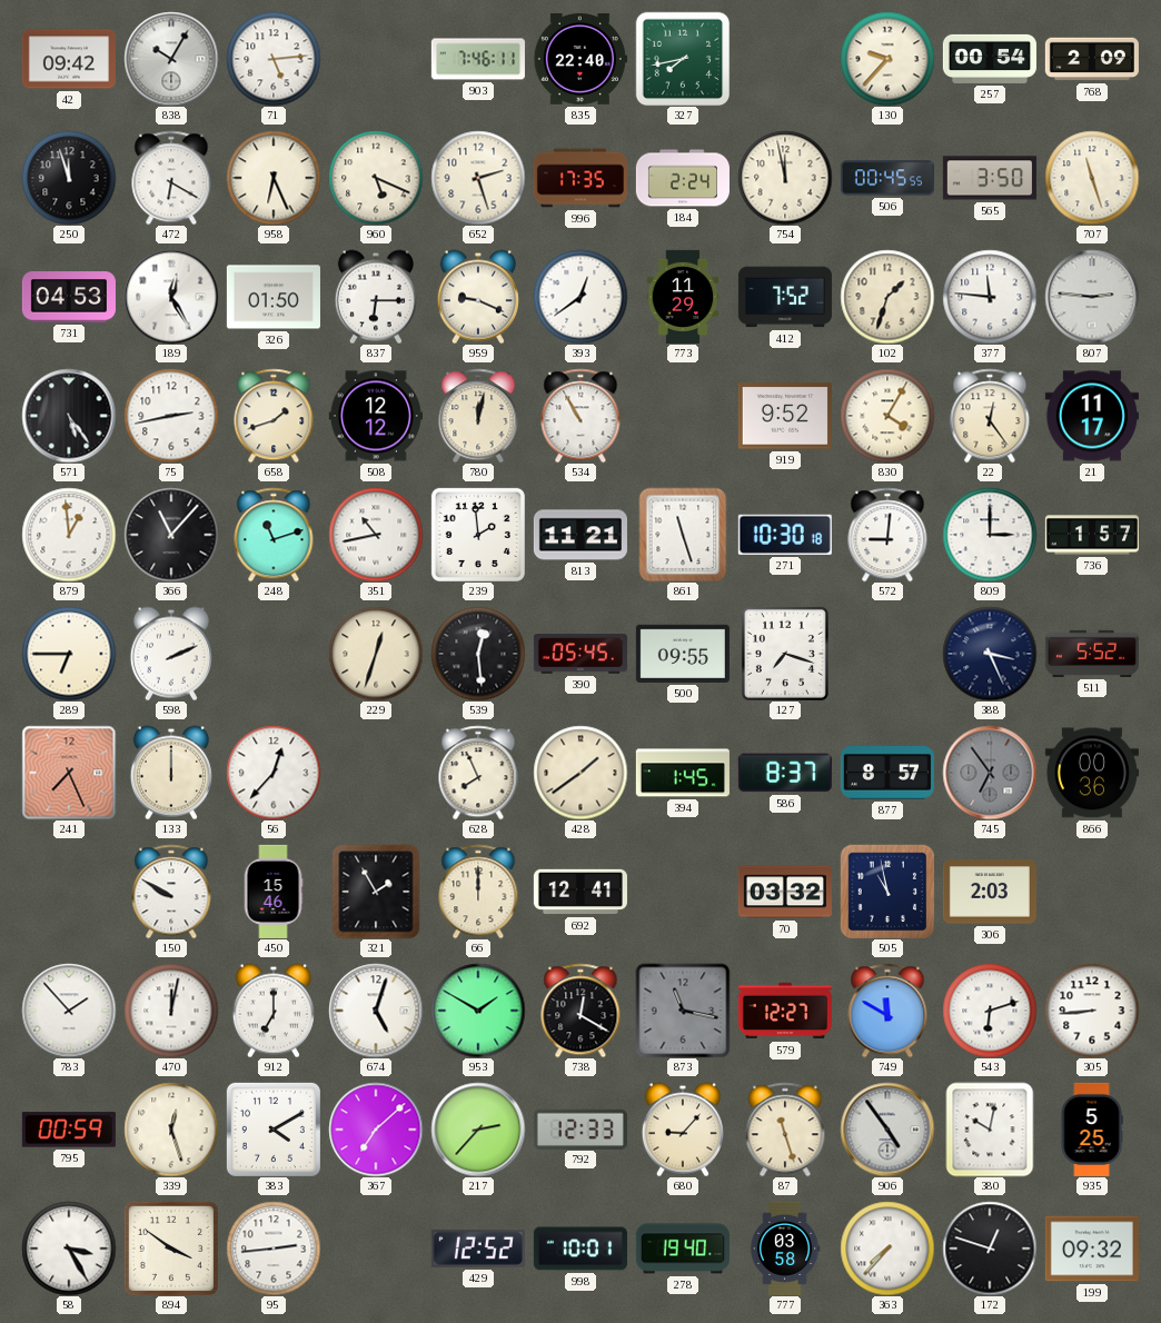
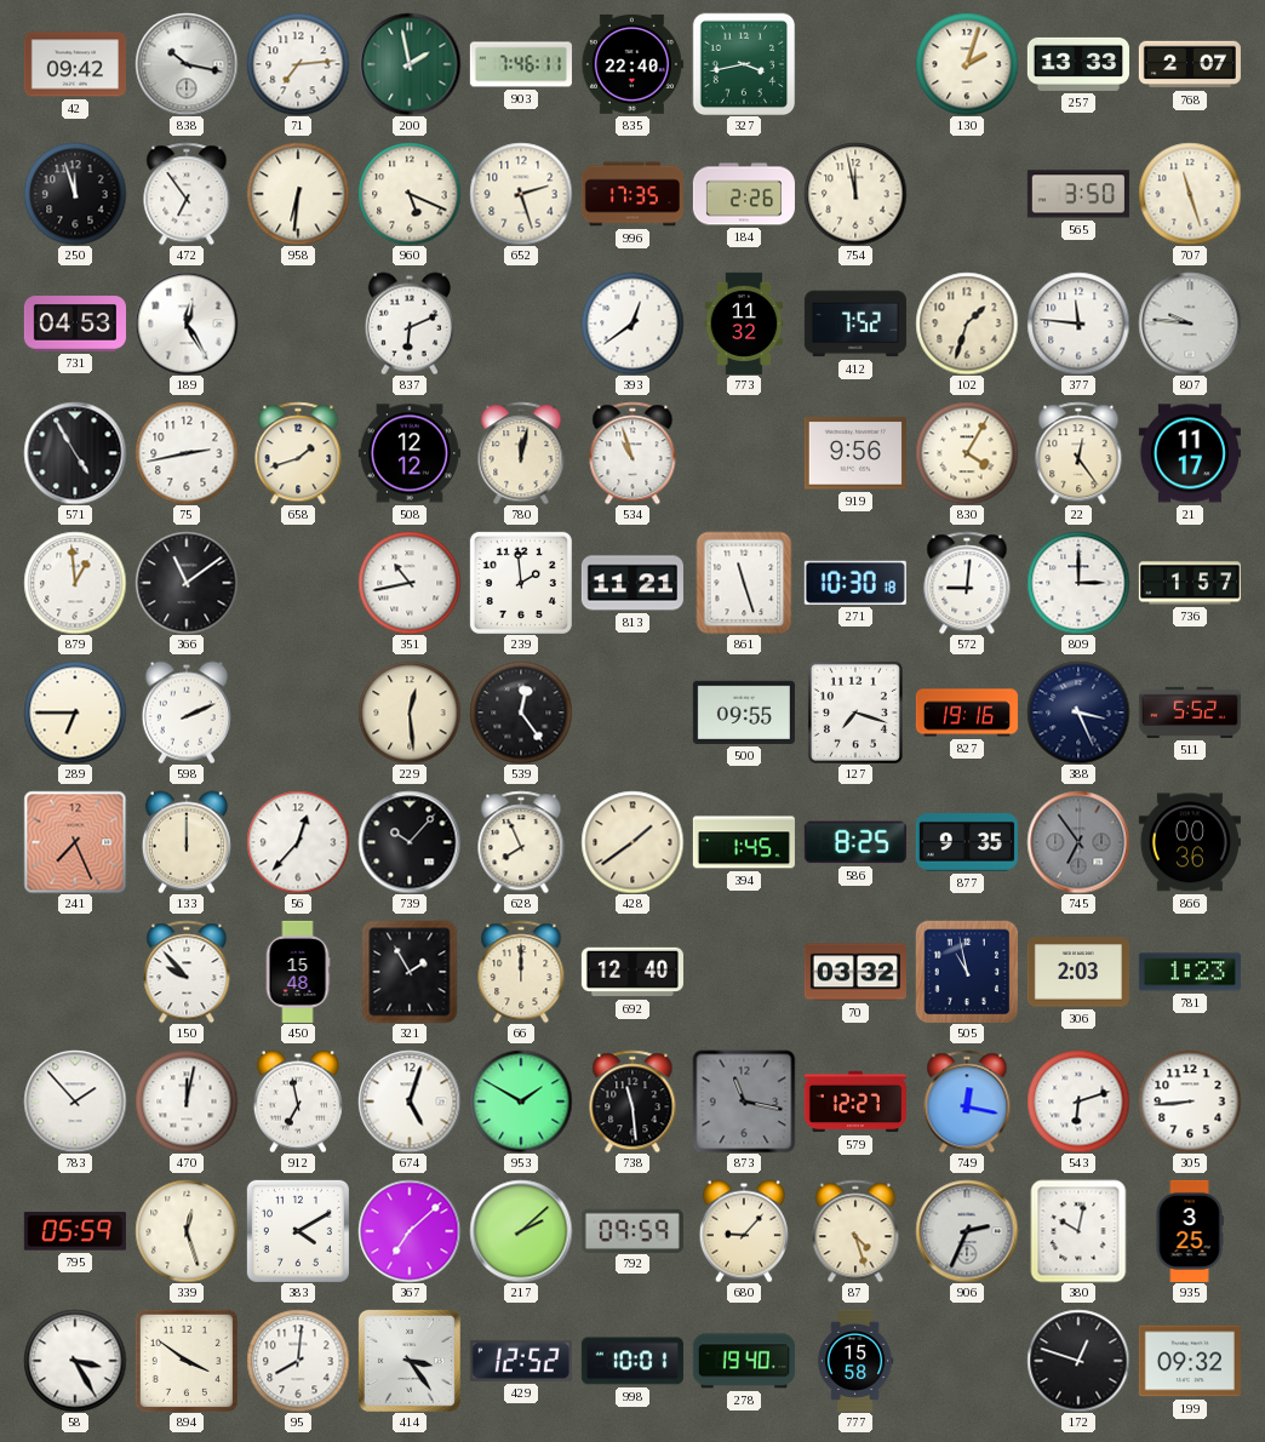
838: 10:05 -> 10:17 (187, 64)
71: 5:14 -> 7:14 (298, 64)
200: none -> 1:58 (410, 64)
327: 7:43 -> 3:43 (744, 64)
130: 9:37 -> 2:03 (967, 64)
257: 00:54 -> 13:33 (1078, 64)
768: 2:09 -> 2:07 (1190, 64)
472: 6:20 -> 6:54 (187, 194)
958: 6:26 -> 6:31 (298, 194)
184: 2:24 -> 2:26 (744, 194)
506: 00:45 -> none (887, 178)
326: 01:50 -> none (274, 297)
837: 6:15 -> 6:11 (410, 324)
959: 9:19 -> none (478, 297)
773: 11:29 -> 11:32 (744, 324)
807: 2:46 -> 9:46 (1190, 324)
571: 5:24 -> 4:55 (75, 453)
534: 10:55 -> 10:57 (632, 453)
919: 9:52 -> 9:56 (855, 453)
366: 11:07 -> 11:09 (187, 583)
248: 11:12 -> none (274, 535)
229: 12:33 -> 12:29 (410, 713)
539: 12:29 -> 12:24 (521, 713)
390: 05:45 -> none (580, 654)
827: none -> 19:16 (967, 713)
739: none -> 10:07 (410, 842)
586: 8:37 -> 8:25 (855, 842)
877: 8:57 -> 9:35 (967, 842)
150: 9:50 -> 9:53 (187, 972)
450: 15:46 -> 15:48 (298, 972)
692: 12:41 -> 12:40 (632, 972)
781: none -> 1:23 (1190, 972)
912: 7:00 -> 6:58 (298, 1101)
738: 12:20 -> 11:29 (632, 1101)
749: 11:50 -> 12:17 (967, 1101)
795: 00:59 -> 05:59 (75, 1231)
217: 2:37 -> 2:08 (521, 1231)
792: 12:33 -> 09:59 (632, 1230)
87: 11:27 -> 4:27 (855, 1231)
906: 4:54 -> 2:34 (967, 1231)
935: 5:25 -> 3:25 (1190, 1231)
95: 2:44 -> 8:01 (298, 1361)
414: none -> 3:24 (410, 1361)
777: 03:58 -> 15:58 (855, 1361)
363: 7:37 -> none (887, 1249)
